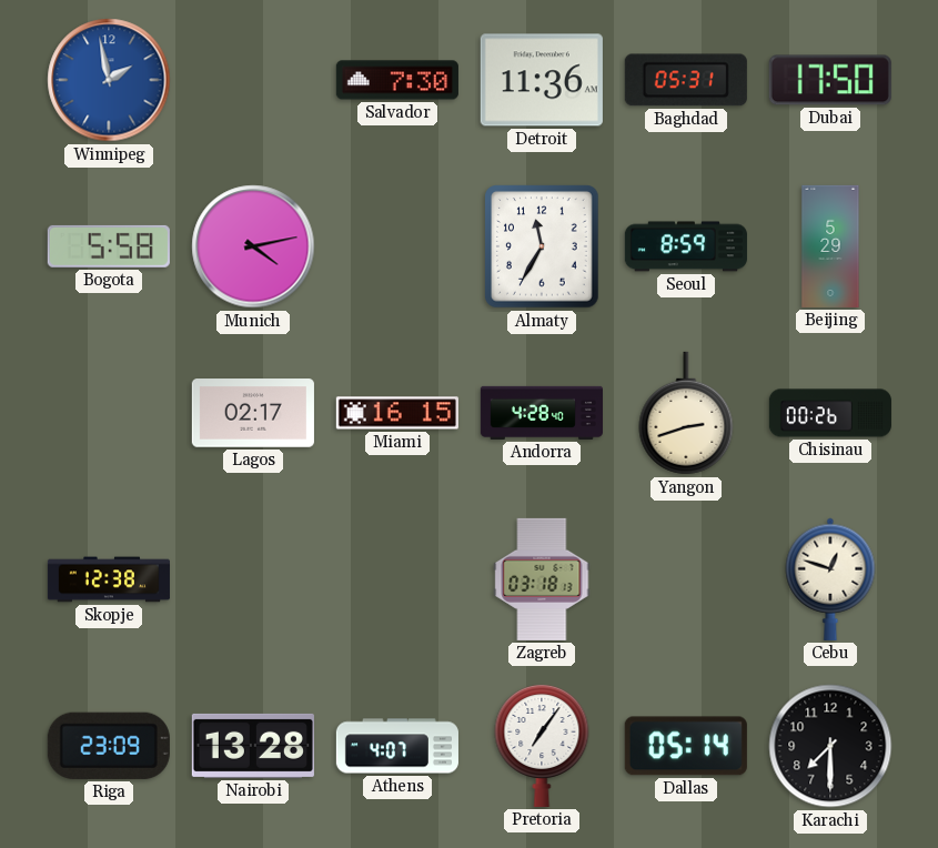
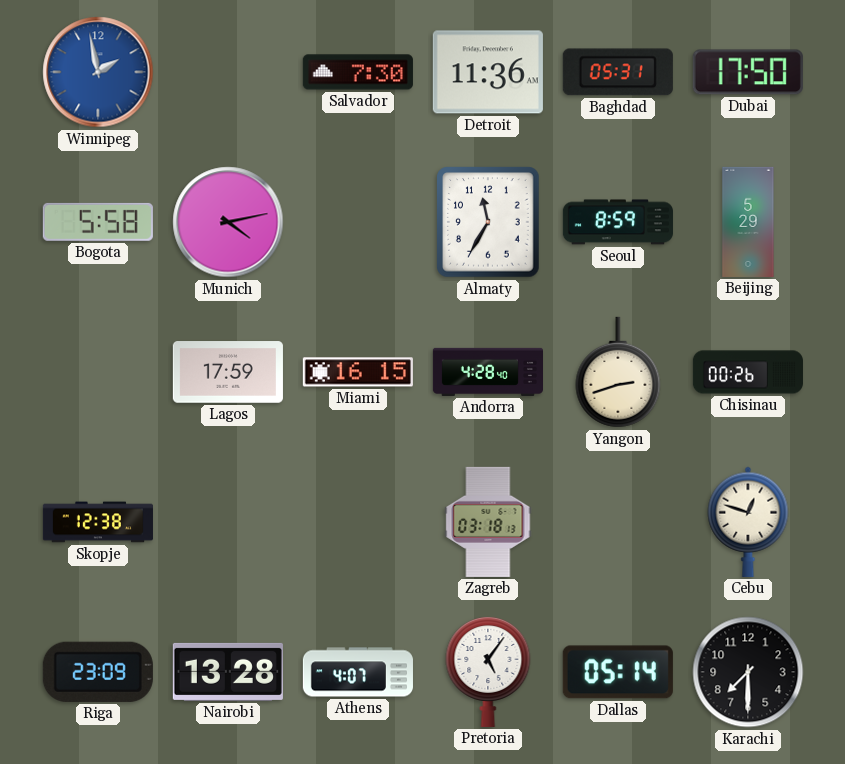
Lagos: 02:17 -> 17:59 (228, 372)
Pretoria: 7:06 -> 5:06 (488, 671)
